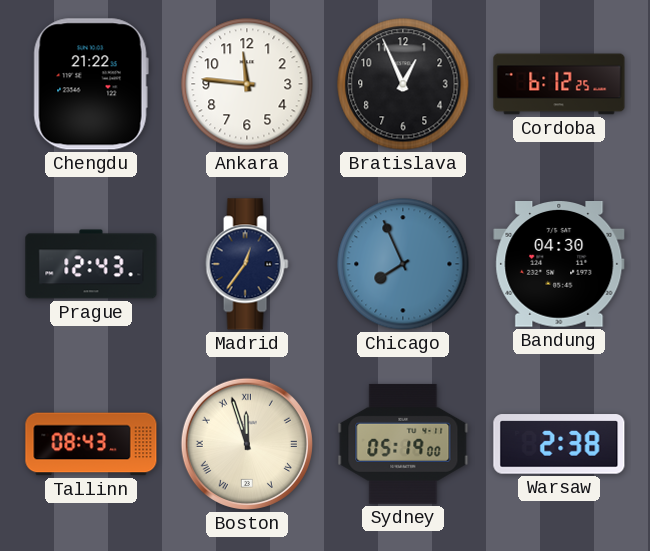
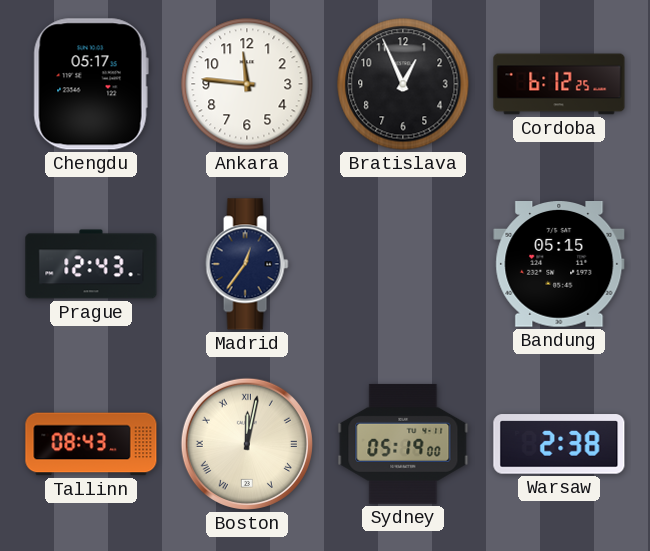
Chengdu: 21:22 -> 05:17 (91, 84)
Chicago: 7:56 -> none (403, 264)
Bandung: 04:30 -> 05:15 (559, 265)
Boston: 11:57 -> 12:02 (247, 444)
